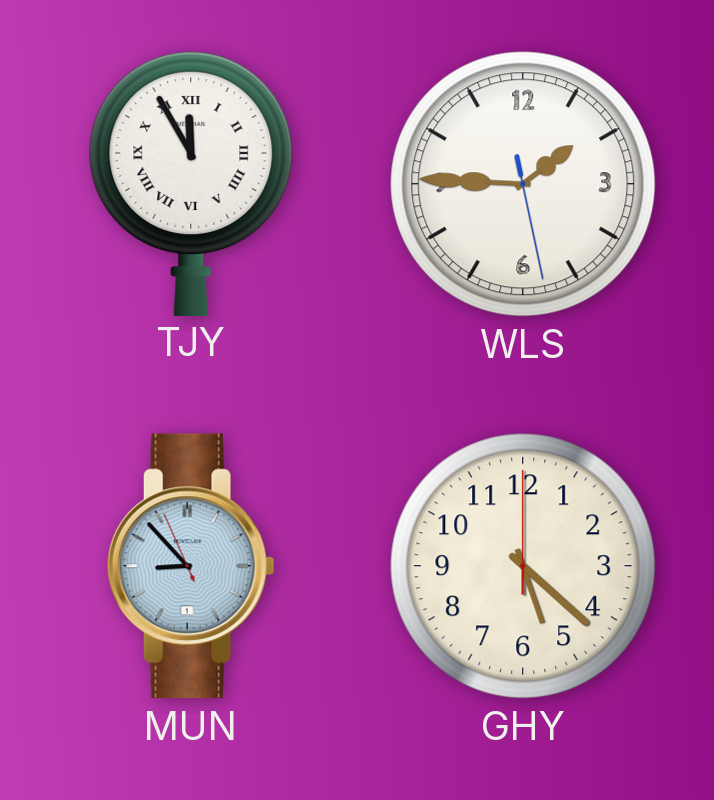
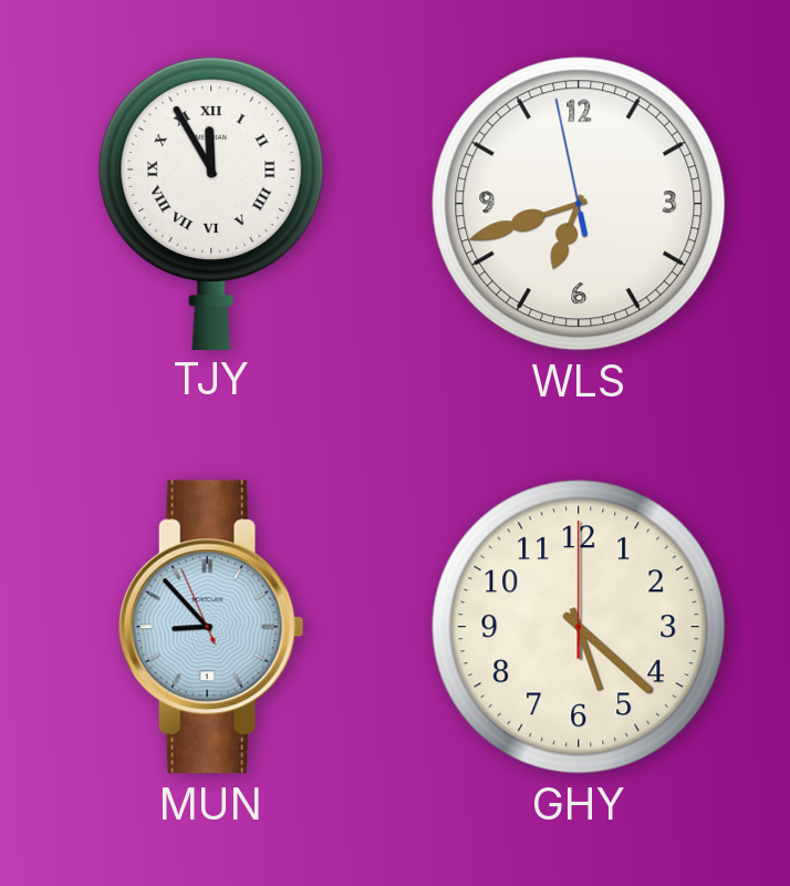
WLS: 1:45 -> 6:41 (579, 204)
